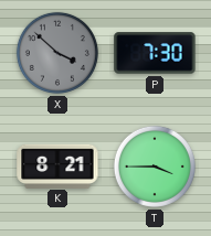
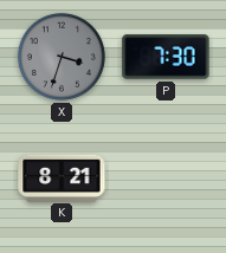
X: 3:52 -> 3:33 (62, 57)
T: 3:45 -> none (155, 167)
